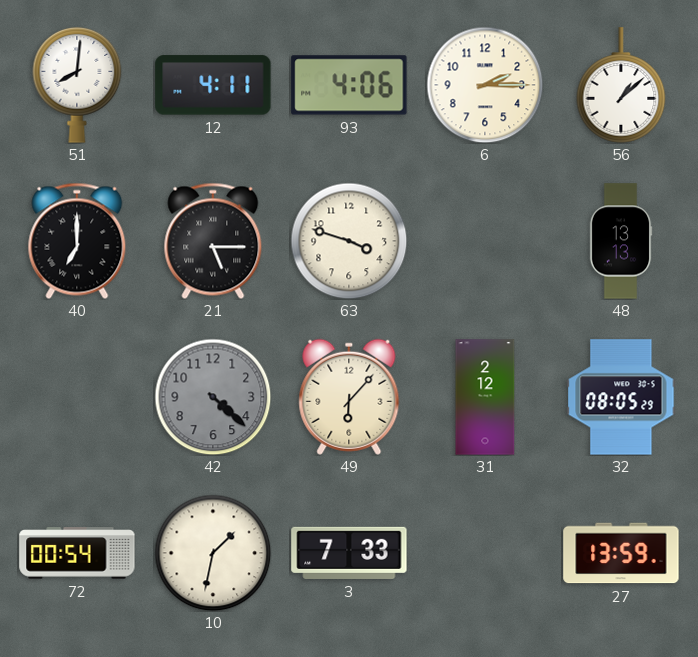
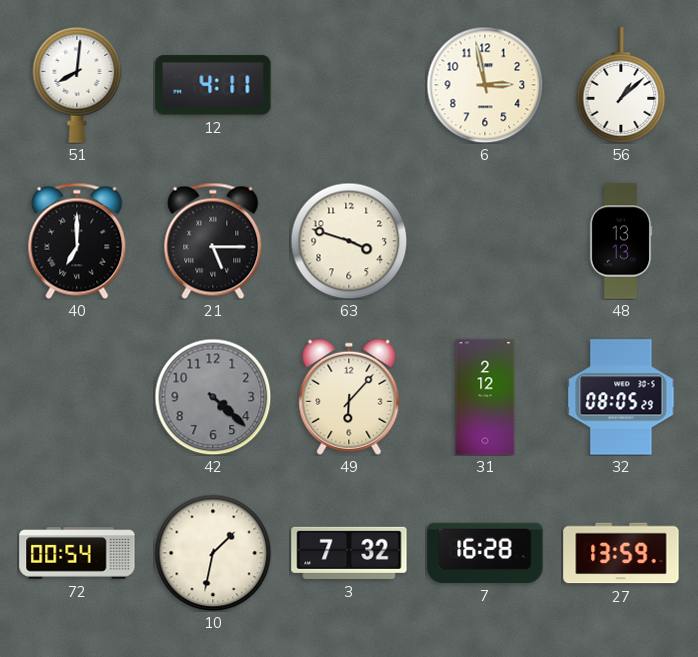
93: 4:06 -> none (349, 85)
6: 2:15 -> 2:58 (485, 85)
3: 7:33 -> 7:32 (349, 553)
7: none -> 16:28 (485, 553)
